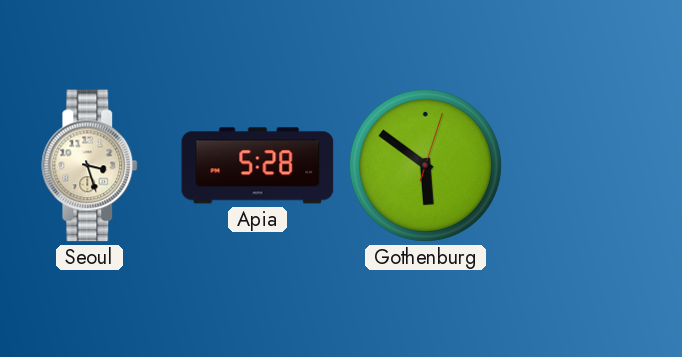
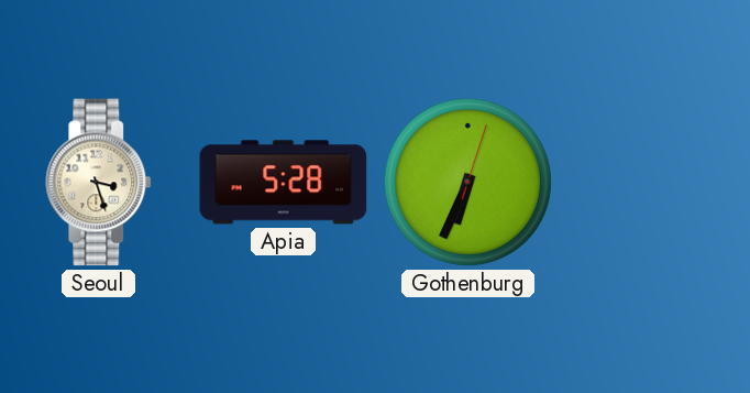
Gothenburg: 5:51 -> 6:34 (467, 182)
